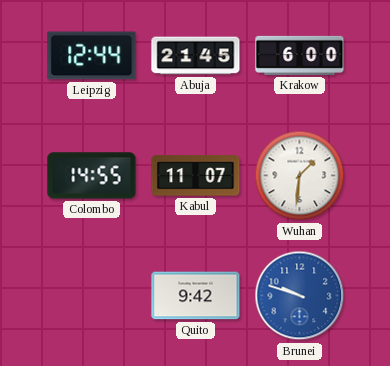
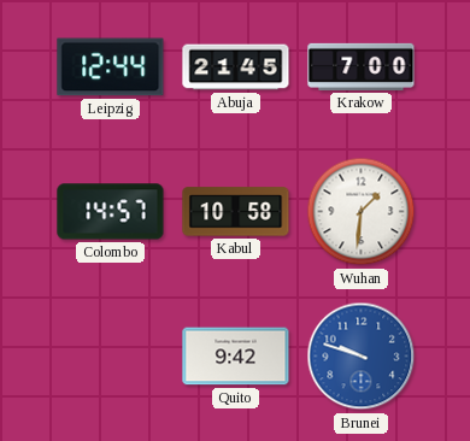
Krakow: 6:00 -> 7:00 (362, 66)
Colombo: 14:55 -> 14:57 (111, 212)
Kabul: 11:07 -> 10:58 (236, 212)
